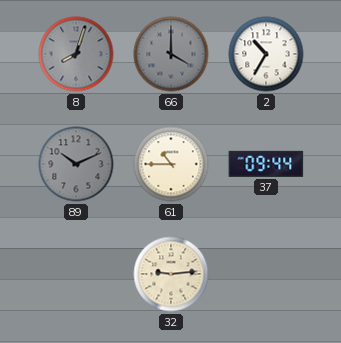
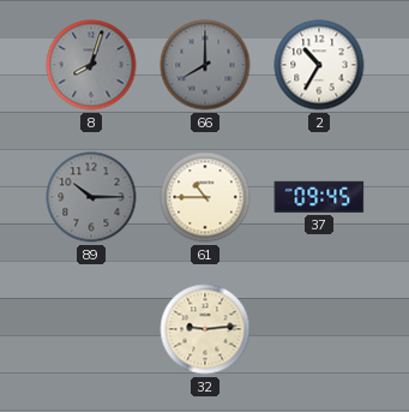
66: 4:00 -> 8:00 (205, 65)
89: 10:11 -> 10:15 (91, 197)
37: 09:44 -> 09:45 (319, 197)
